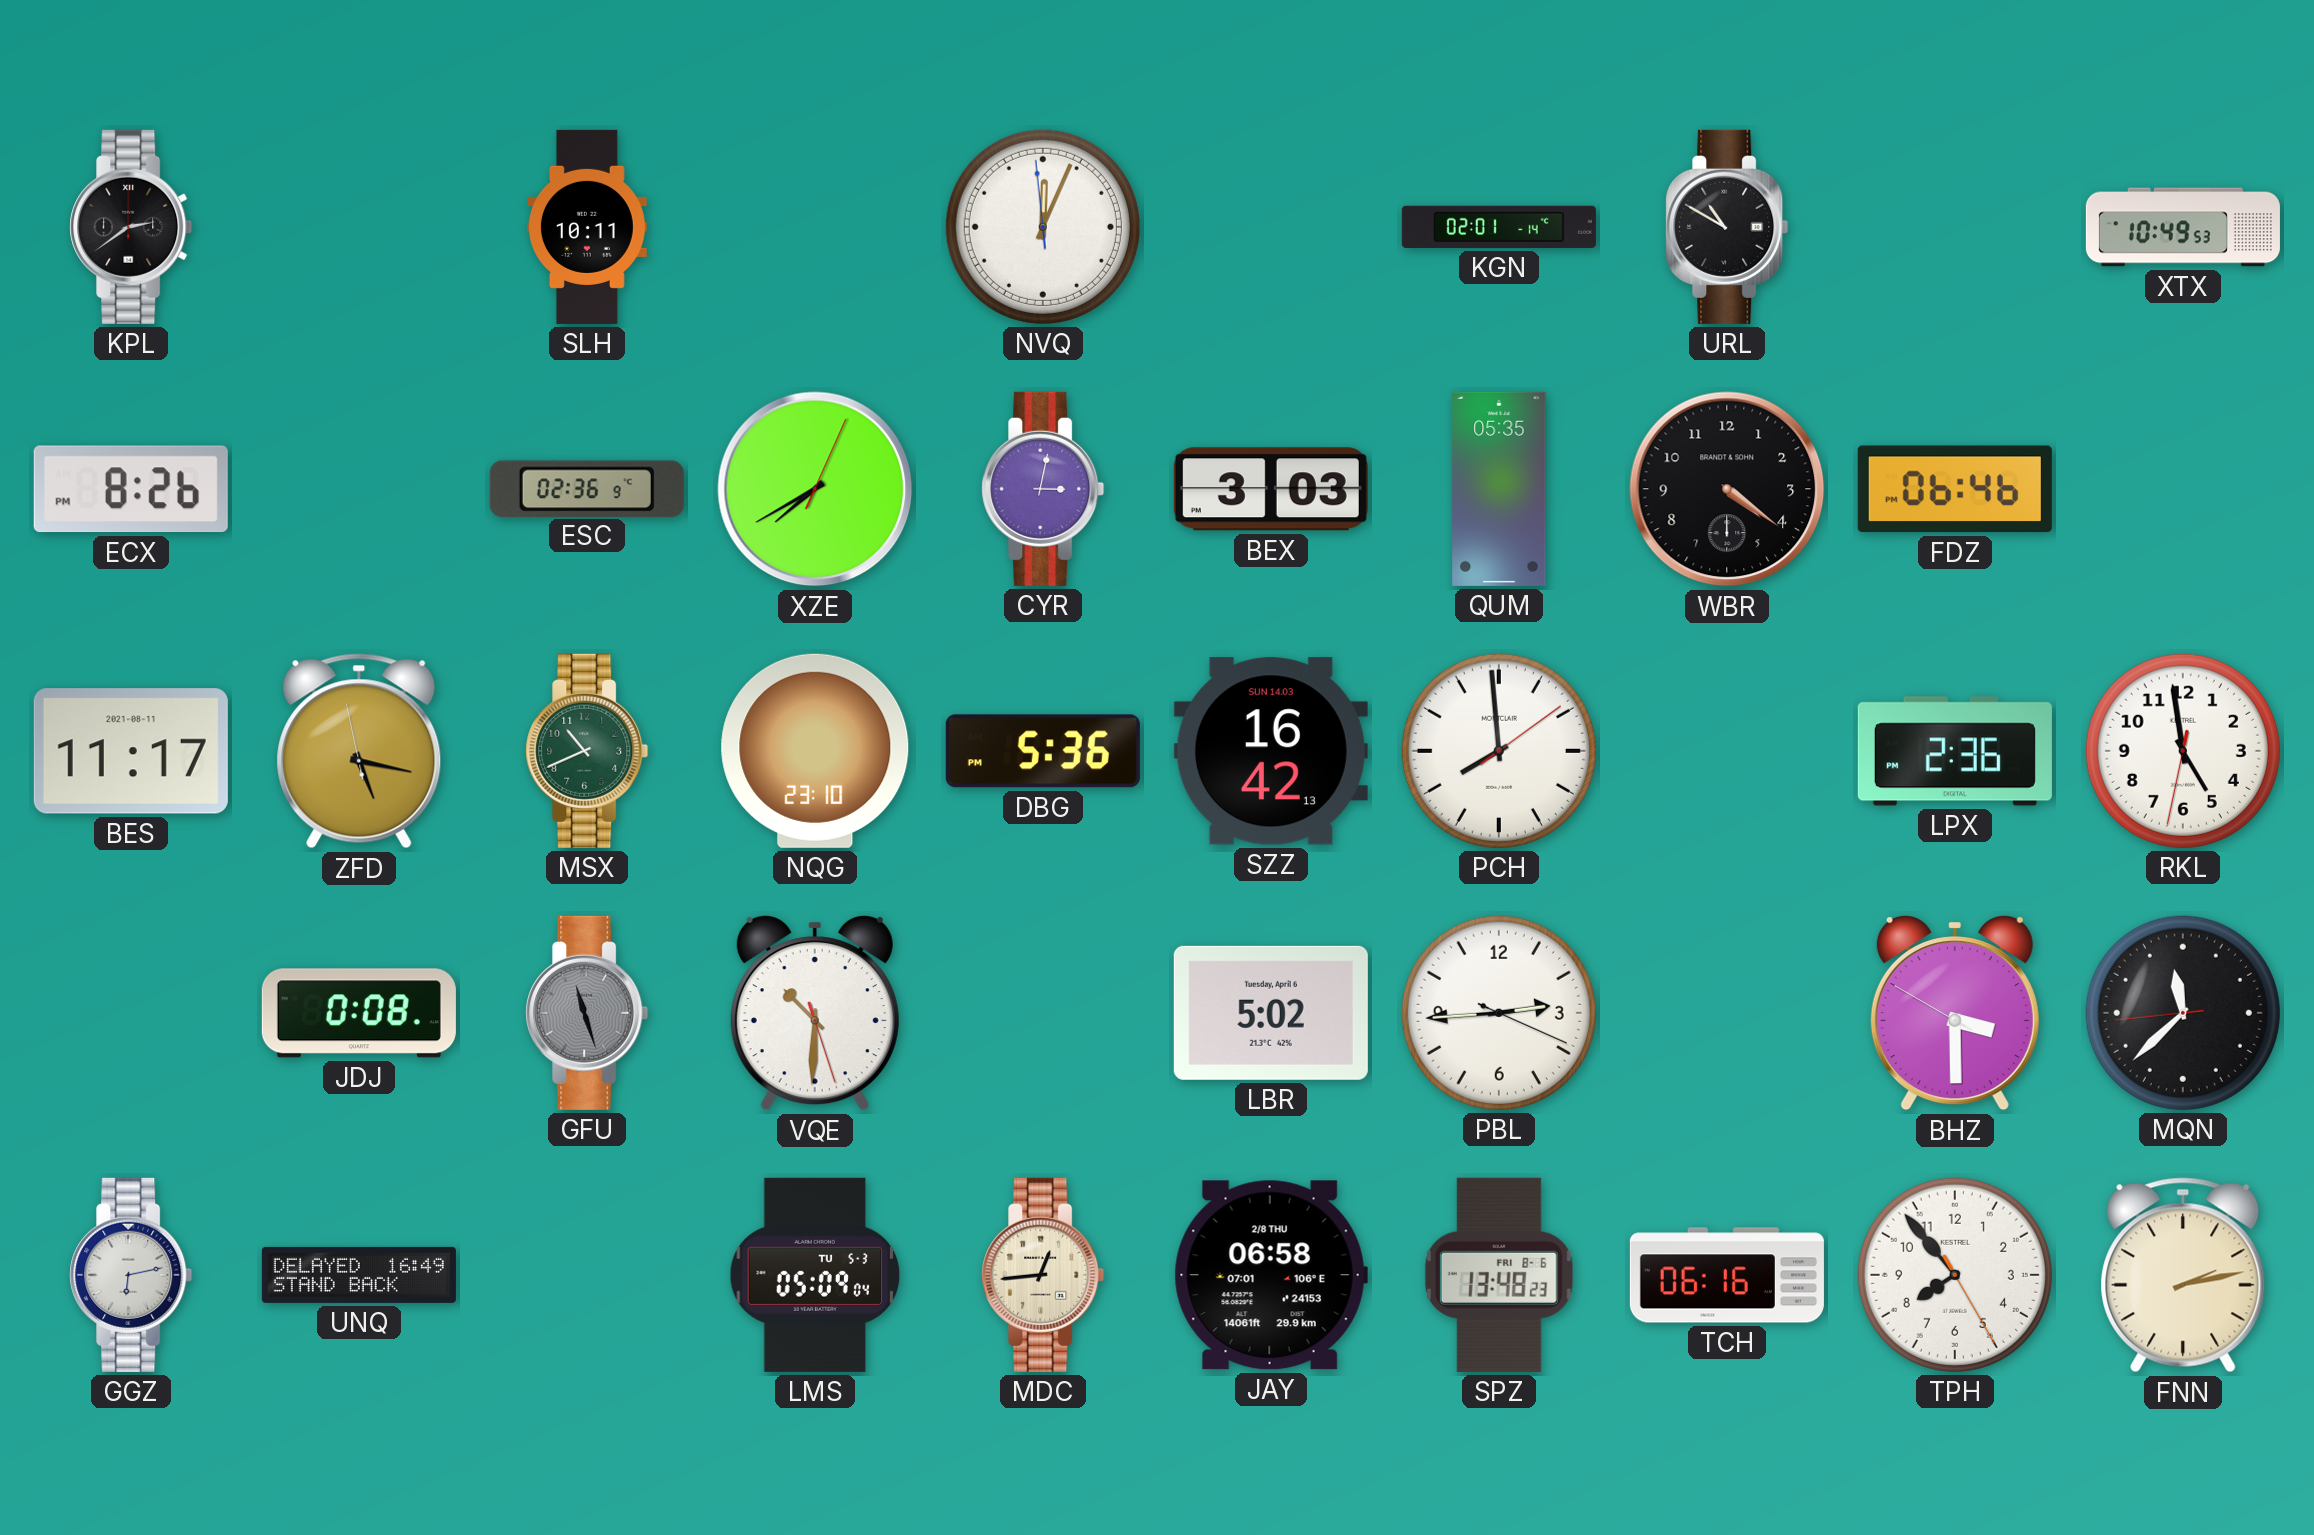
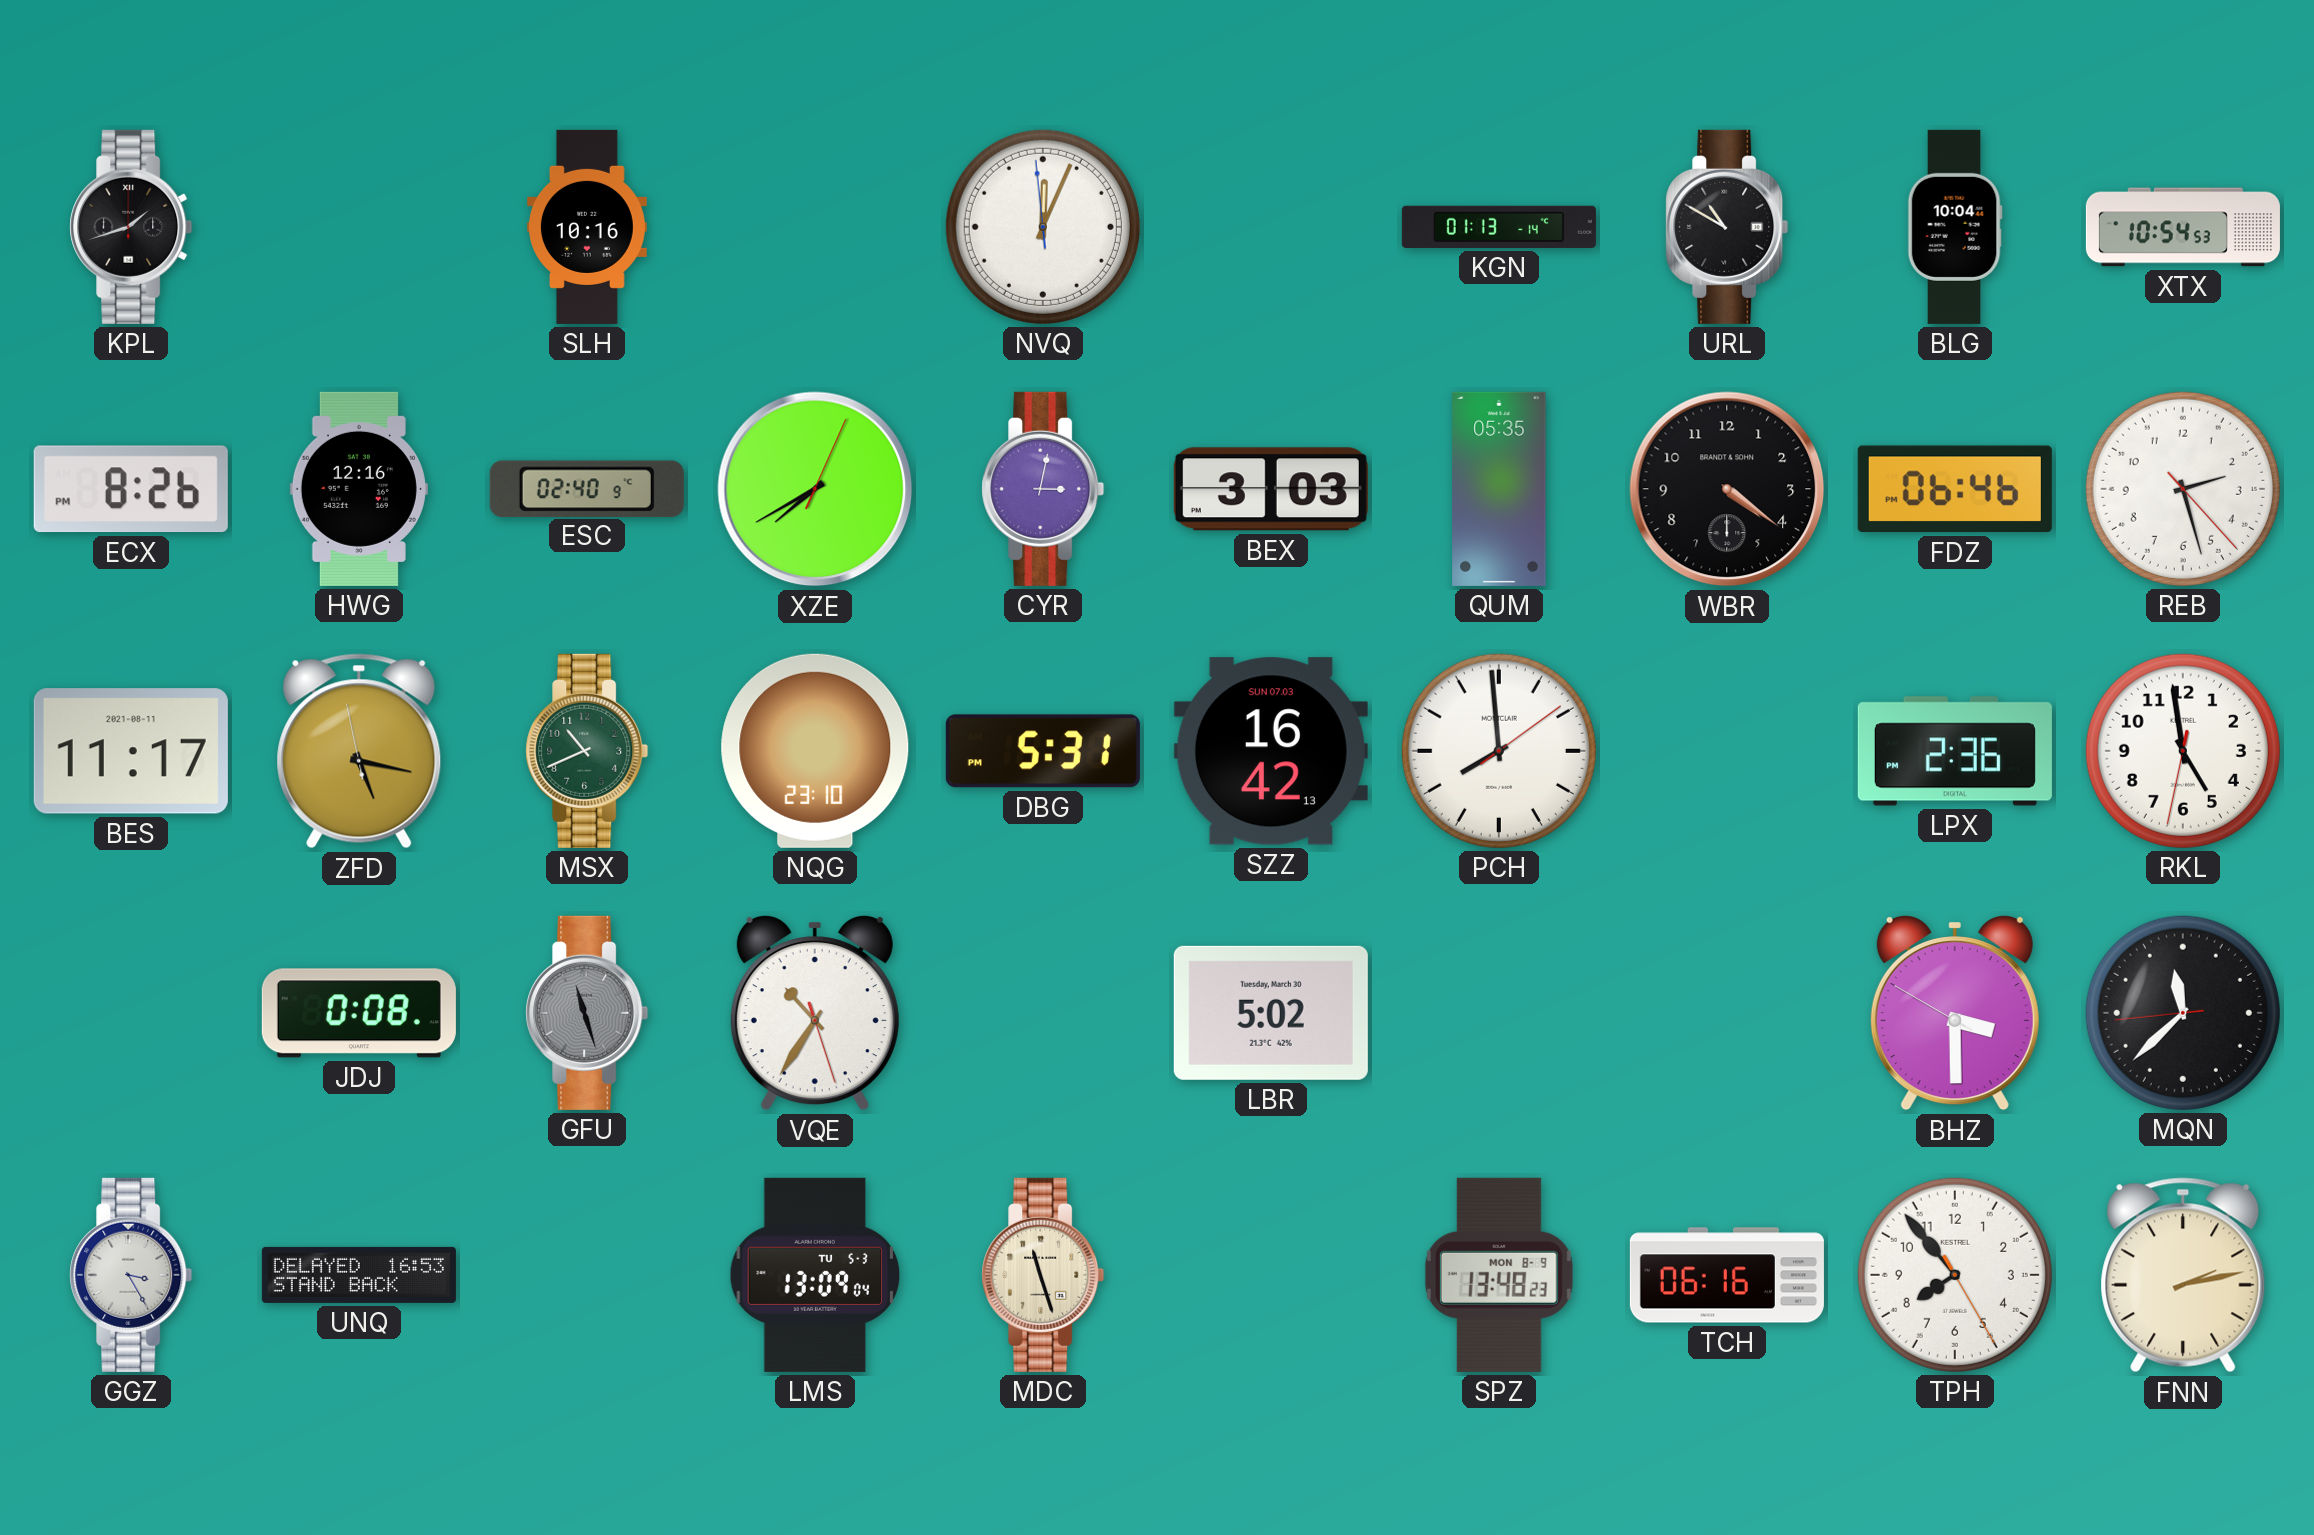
KPL: 2:39 -> 1:42 (131, 227)
SLH: 10:11 -> 10:16 (587, 227)
KGN: 02:01 -> 01:13 (1499, 227)
BLG: none -> 10:04 (1955, 227)
XTX: 10:49 -> 10:54 (2183, 227)
HWG: none -> 12:16 (359, 489)
ESC: 02:36 -> 02:40 (587, 488)
REB: none -> 2:27 (2183, 489)
DBG: 5:36 -> 5:31 (1043, 751)
SZZ date: SUN 14.03 -> SUN 07.03 (1271, 751)
VQE: 10:30 -> 10:35 (815, 1014)
LBR date: Tuesday, April 6 -> Tuesday, March 30 (1271, 1013)
PBL: 2:44 -> none (1499, 1013)
GGZ: 6:13 -> 3:25 (131, 1275)
UNQ: 16:49 -> 16:53 (359, 1275)
LMS: 05:09 -> 13:09 (815, 1275)
MDC: 12:44 -> 11:27 (1043, 1275)
JAY: 06:58 -> none (1271, 1275)
SPZ date: FRI 8-6 -> MON 8-9 (1499, 1275)
